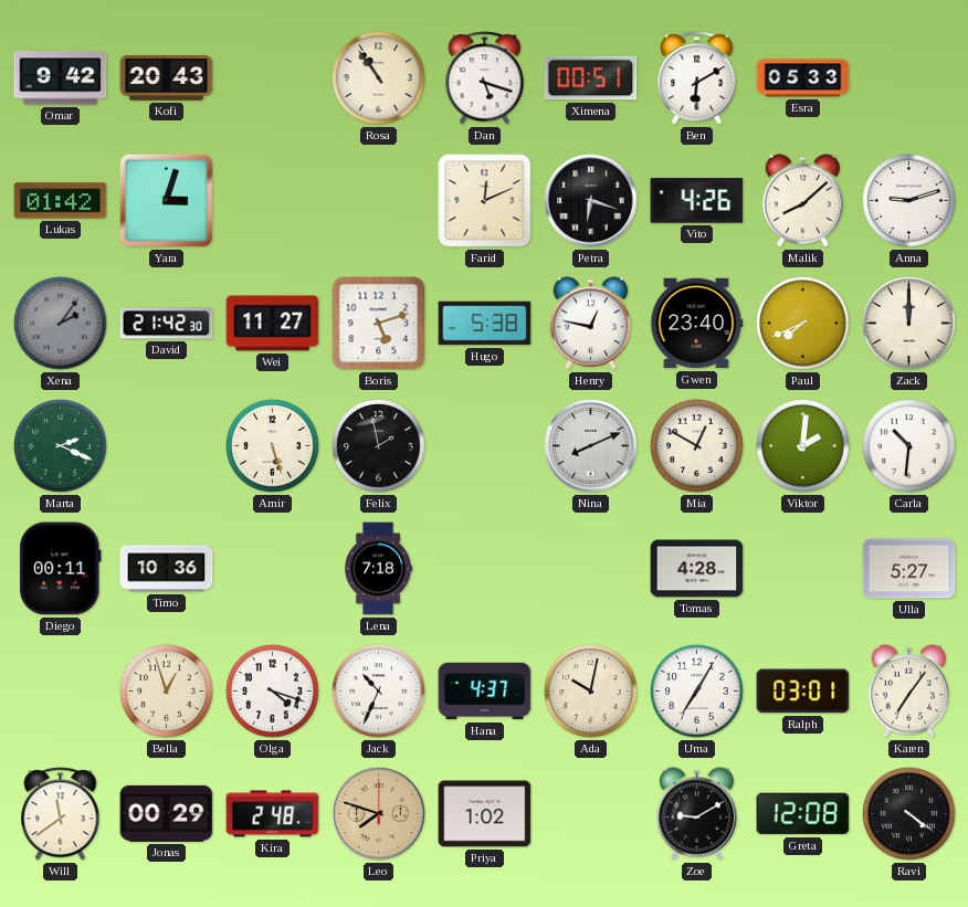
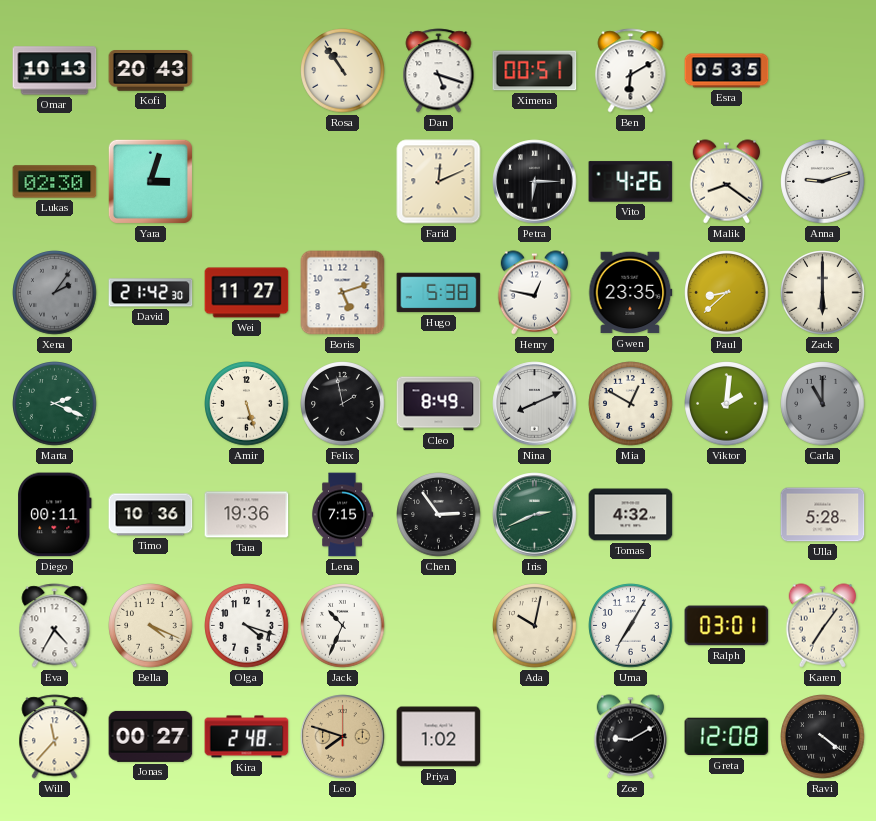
Omar: 9:42 -> 10:13 (55, 71)
Esra: 05:33 -> 05:35 (727, 71)
Lukas: 01:42 -> 02:30 (55, 182)
Petra: 6:18 -> 6:15 (535, 182)
Malik: 8:08 -> 8:21 (727, 182)
Gwen: 23:40 -> 23:35 (631, 293)
Paul: 7:41 -> 8:38 (727, 293)
Zack: 12:00 -> 6:00 (823, 293)
Cleo: none -> 8:49 (439, 404)
Carla: 10:31 -> 11:00 (823, 404)
Carla dial: white -> grey (823, 404)
Tara: none -> 19:36 (247, 515)
Lena: 7:18 -> 7:15 (342, 515)
Chen: none -> 2:54 (439, 515)
Iris: none -> 2:41 (535, 515)
Tomas: 4:28 -> 4:32 (631, 515)
Ulla: 5:27 -> 5:28 (823, 515)
Eva: none -> 4:35 (55, 626)
Bella: 12:57 -> 4:19 (151, 626)
Hana: 4:37 -> none (485, 692)
Will: 11:39 -> 11:37 (55, 737)
Jonas: 00:29 -> 00:27 (151, 736)
